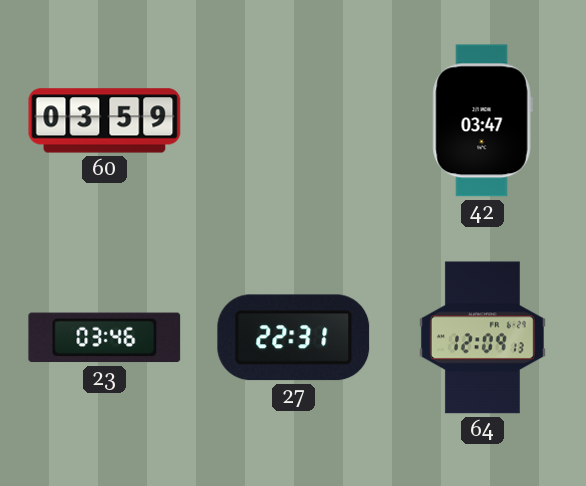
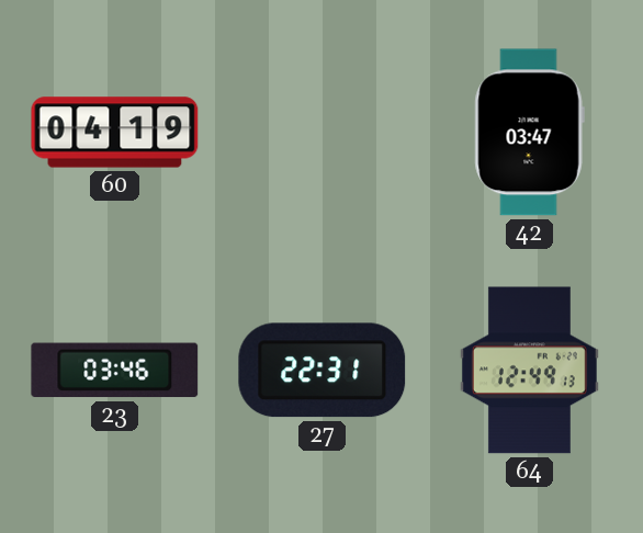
60: 03:59 -> 04:19 (115, 133)
64: 12:09 -> 12:49 (529, 371)
